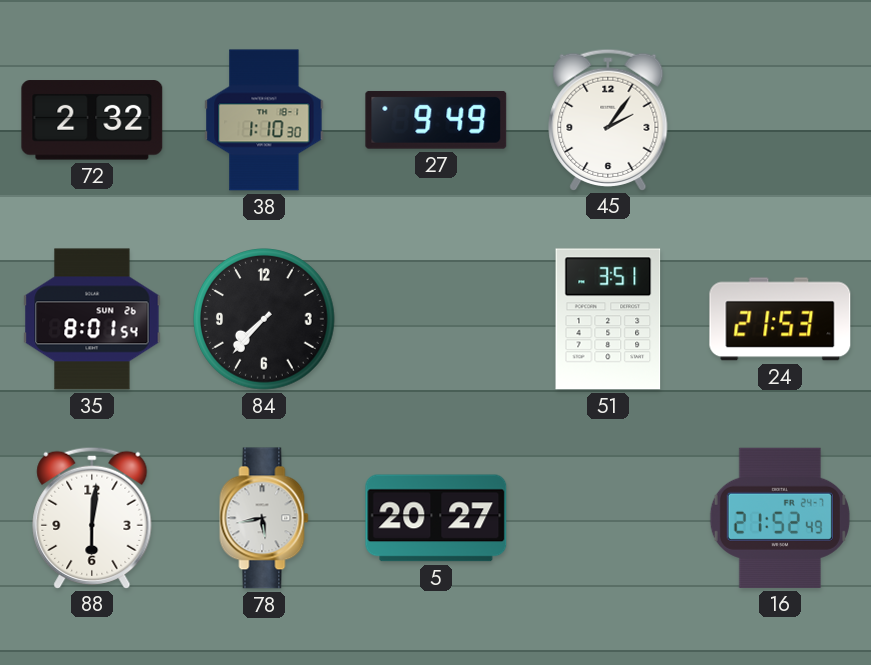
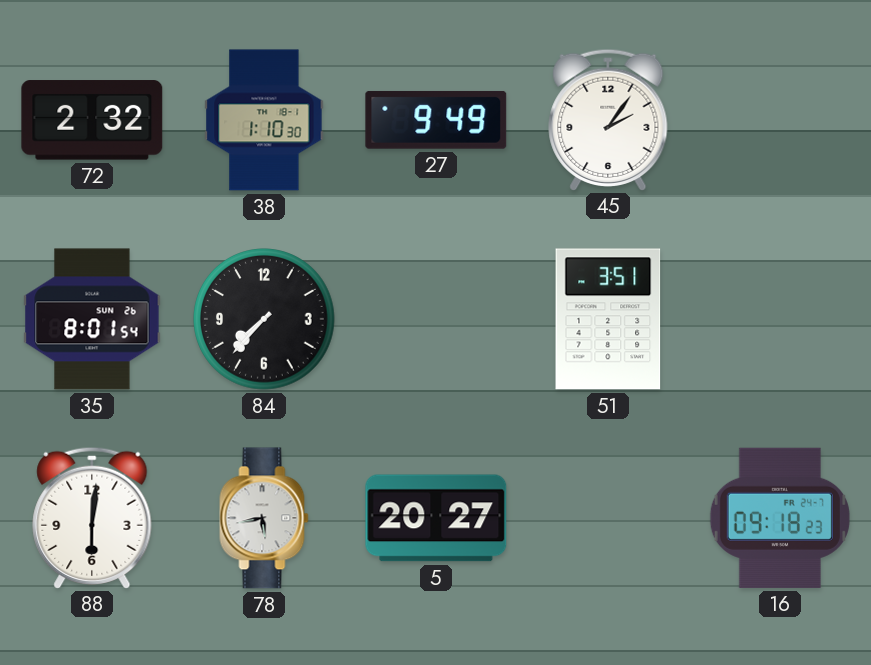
24: 21:53 -> none (780, 319)
16: 21:52 -> 09:18 (780, 518)
